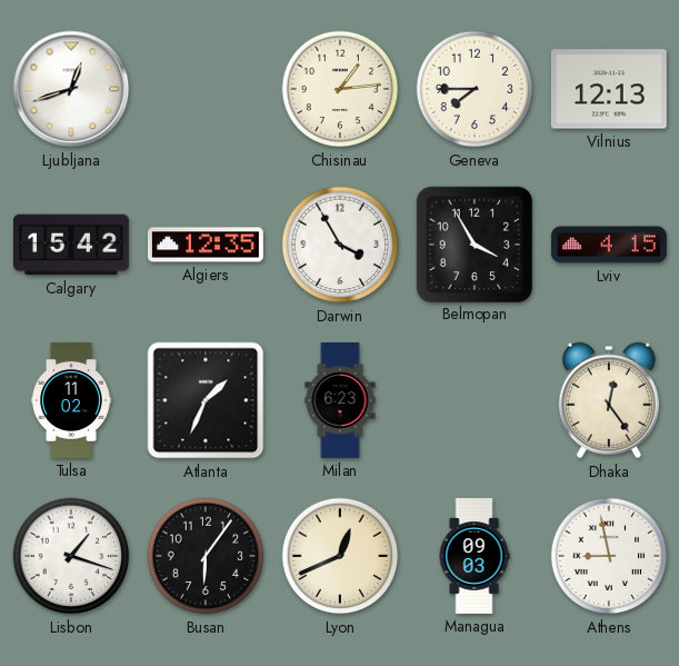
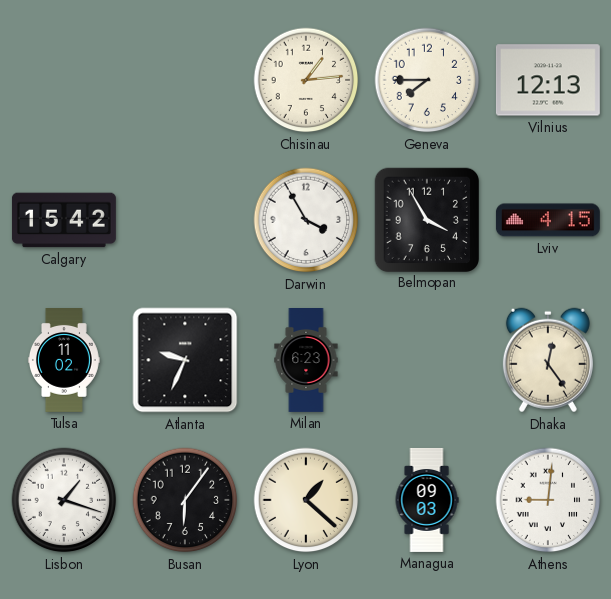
Ljubljana: 12:42 -> none (71, 89)
Algiers: 12:35 -> none (206, 245)
Atlanta: 1:34 -> 9:34 (185, 360)
Lyon: 12:41 -> 1:22 (306, 500)
Athens: 8:58 -> 9:01 (548, 500)
